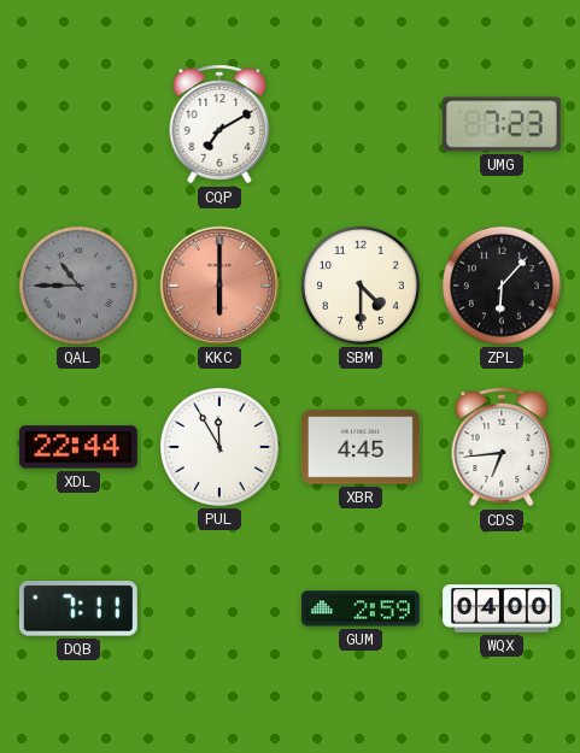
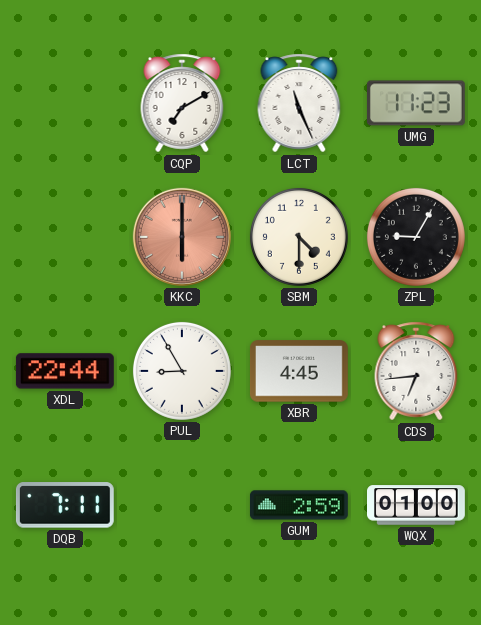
LCT: none -> 11:26 (299, 103)
UMG: 7:23 -> 11:23 (416, 103)
QAL: 10:45 -> none (78, 286)
ZPL: 6:07 -> 9:05 (416, 237)
PUL: 11:55 -> 8:55 (182, 371)
WQX: 04:00 -> 01:00 (417, 505)
